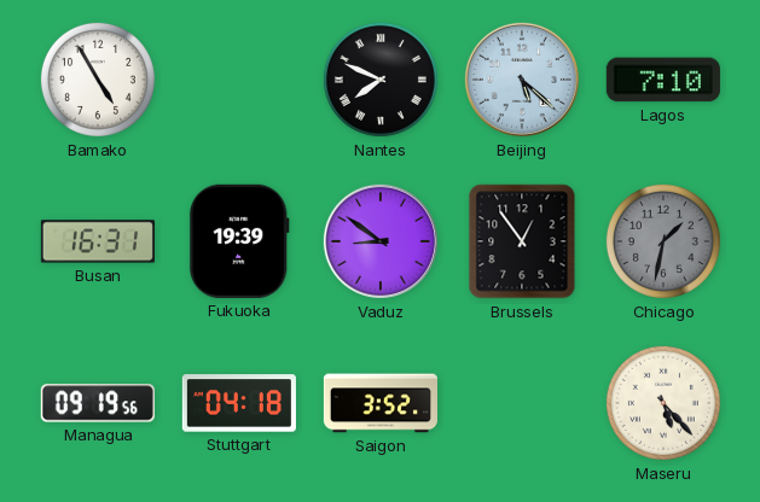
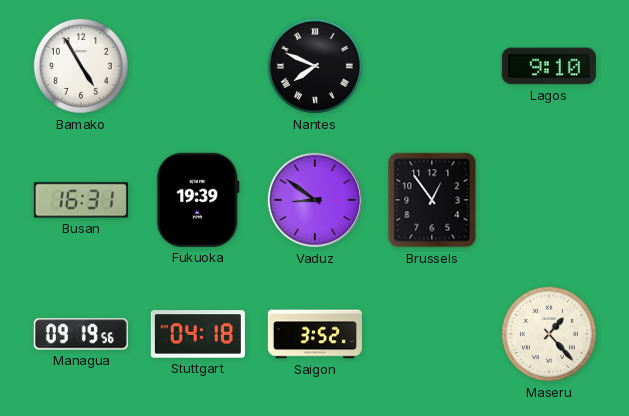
Beijing: 5:22 -> none (522, 80)
Lagos: 7:10 -> 9:10 (549, 66)
Chicago: 1:32 -> none (663, 241)
Maseru: 5:23 -> 1:23 (549, 334)
